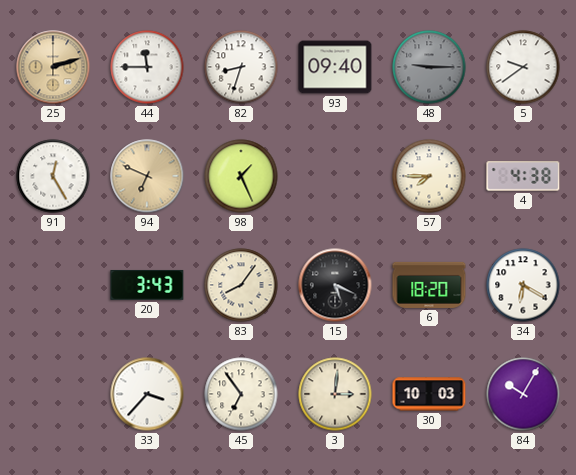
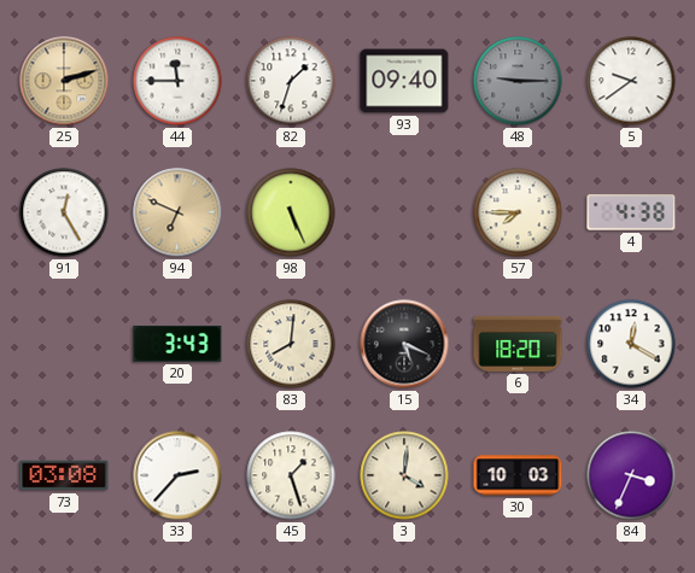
82: 8:33 -> 1:33 (291, 81)
98: 1:26 -> 5:26 (291, 212)
83: 8:06 -> 8:01 (291, 344)
34: 6:20 -> 12:20 (631, 344)
73: none -> 03:08 (64, 475)
33: 3:37 -> 2:37 (177, 475)
45: 6:54 -> 1:27 (291, 475)
3: 3:01 -> 4:01 (404, 475)
84: 10:05 -> 3:34 (631, 475)
